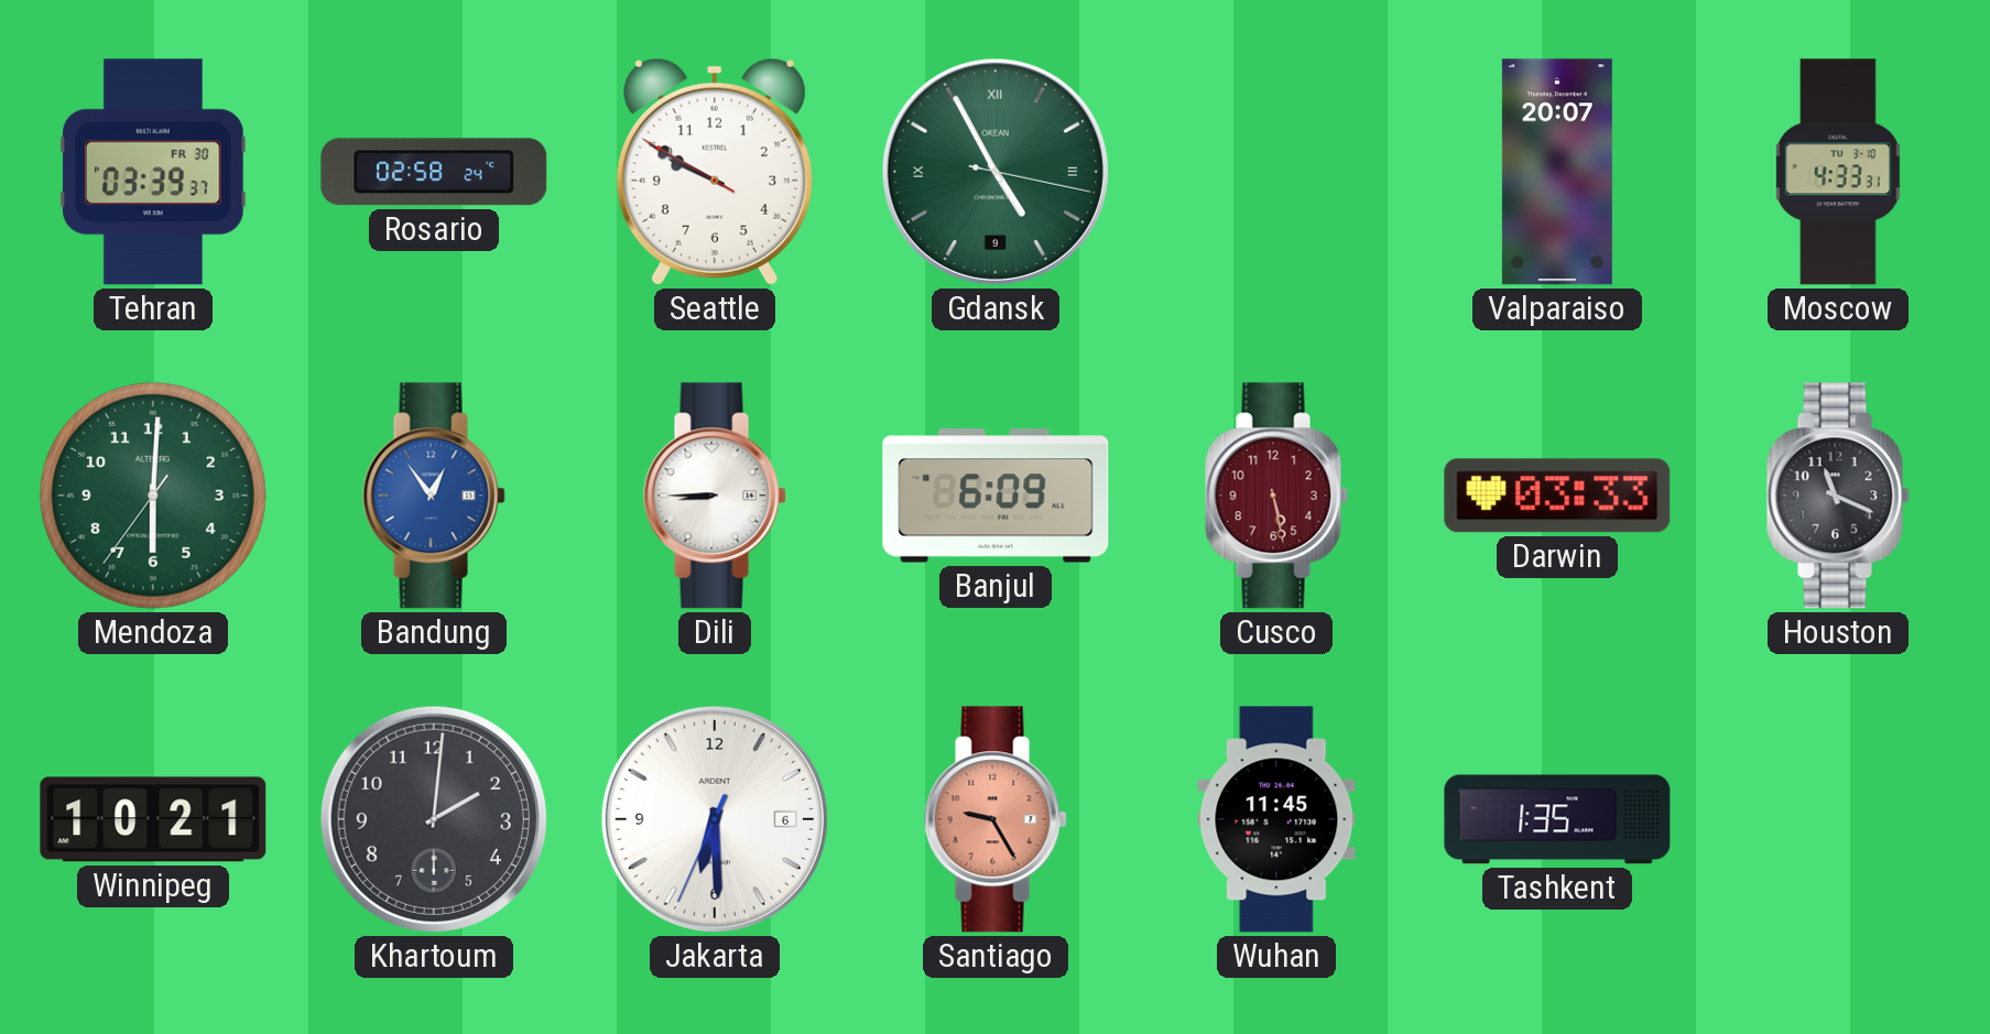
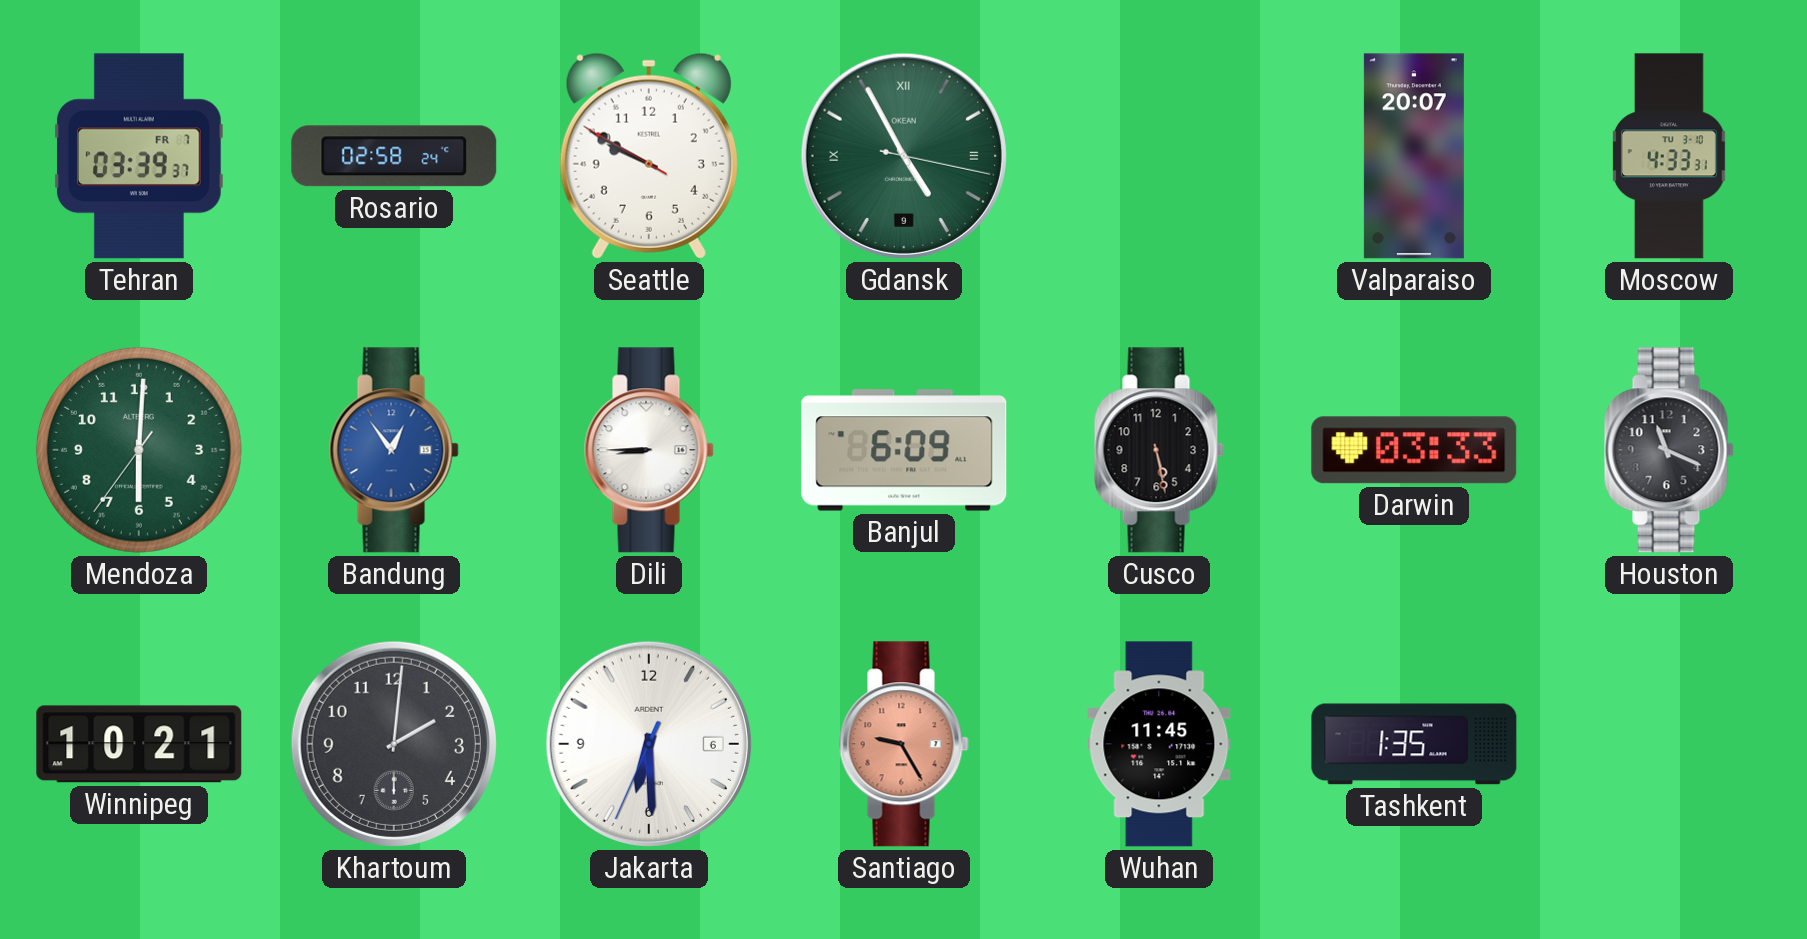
Tehran date: FR 30 -> FR 7 (140, 156)
Cusco dial: burgundy -> black (1159, 450)
